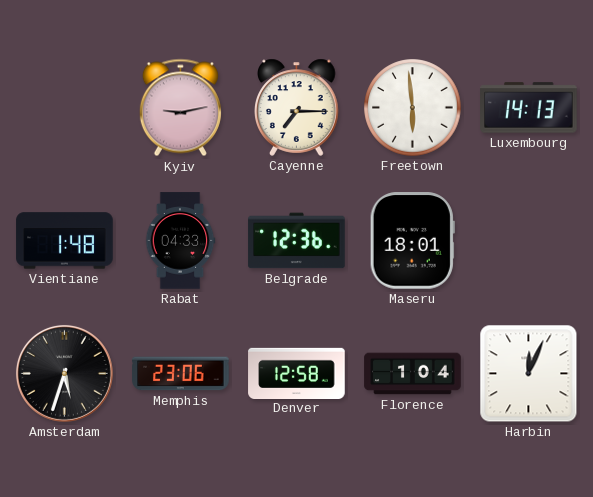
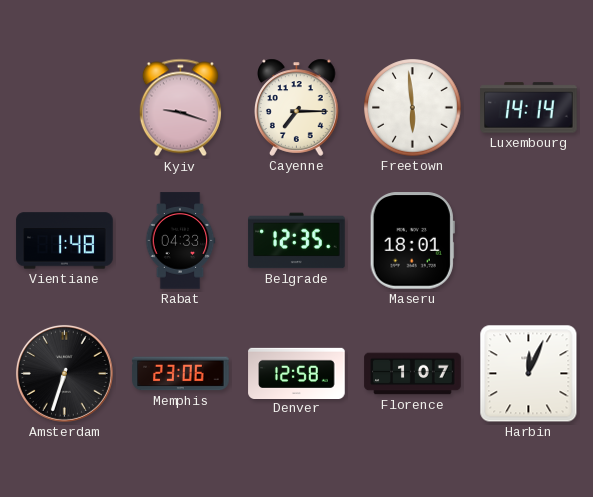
Kyiv: 9:13 -> 9:18 (180, 108)
Luxembourg: 14:13 -> 14:14 (529, 108)
Belgrade: 12:36 -> 12:35 (297, 241)
Amsterdam: 5:33 -> 6:33 (64, 373)
Florence: 1:04 -> 1:07 (413, 374)
